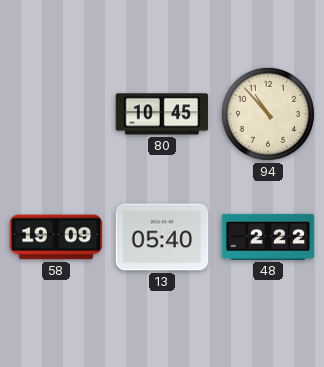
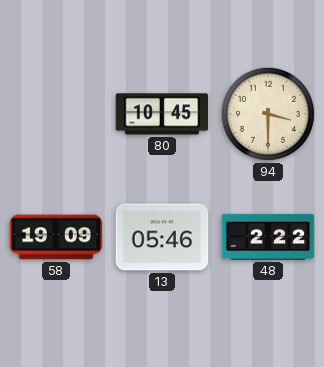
94: 10:53 -> 3:30 (268, 114)
13: 05:40 -> 05:46 (162, 237)
